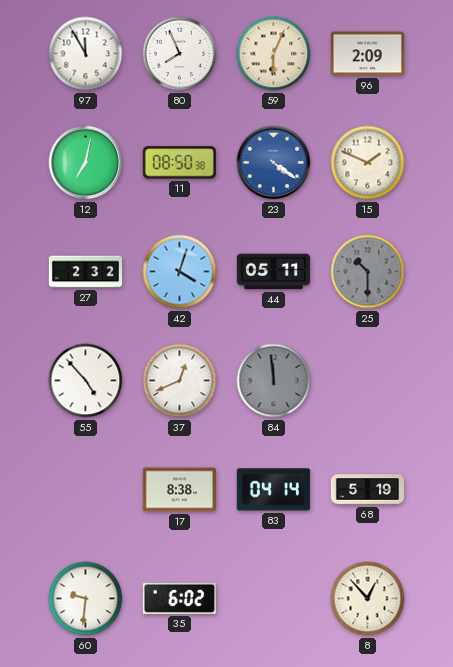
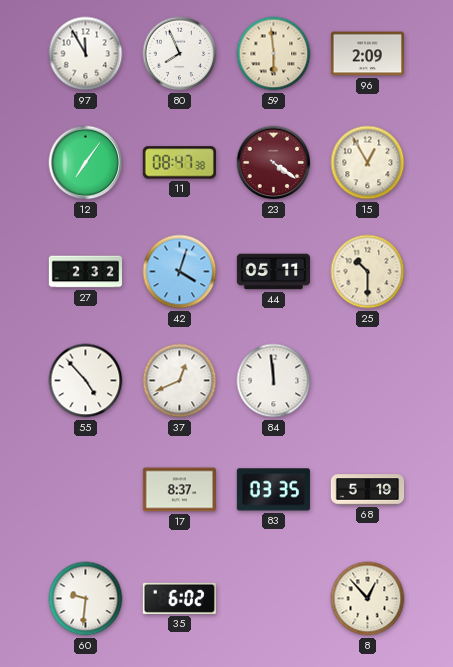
59: 6:04 -> 5:59 (274, 54)
12: 7:02 -> 7:06 (86, 163)
11: 08:50 -> 08:47 (179, 163)
23 dial: blue -> burgundy (274, 163)
15: 1:49 -> 12:55 (368, 163)
25 dial: grey -> cream (368, 272)
84 dial: grey -> white (274, 381)
17: 8:38 -> 8:37 (179, 490)
83: 04:14 -> 03:35 (273, 490)
